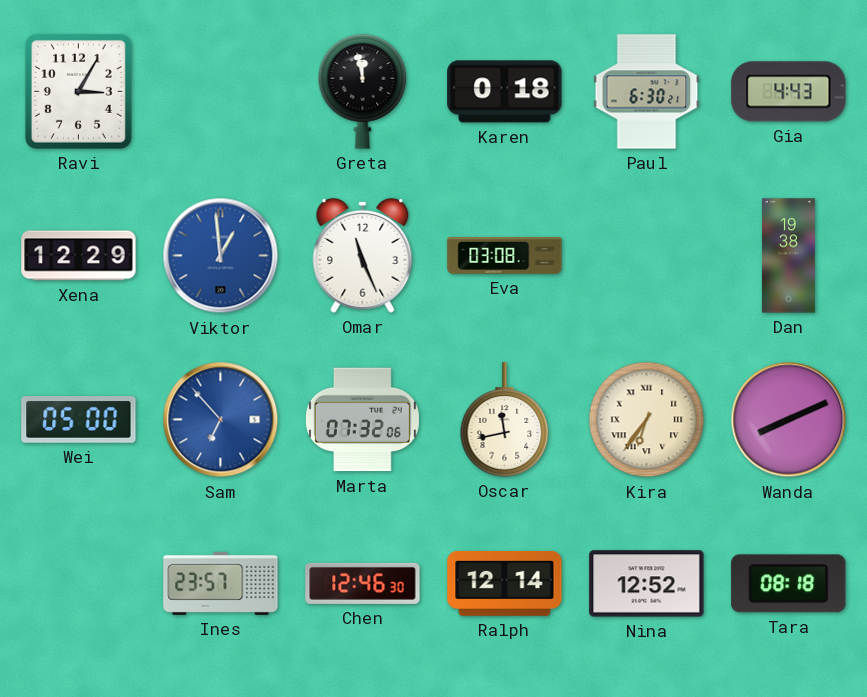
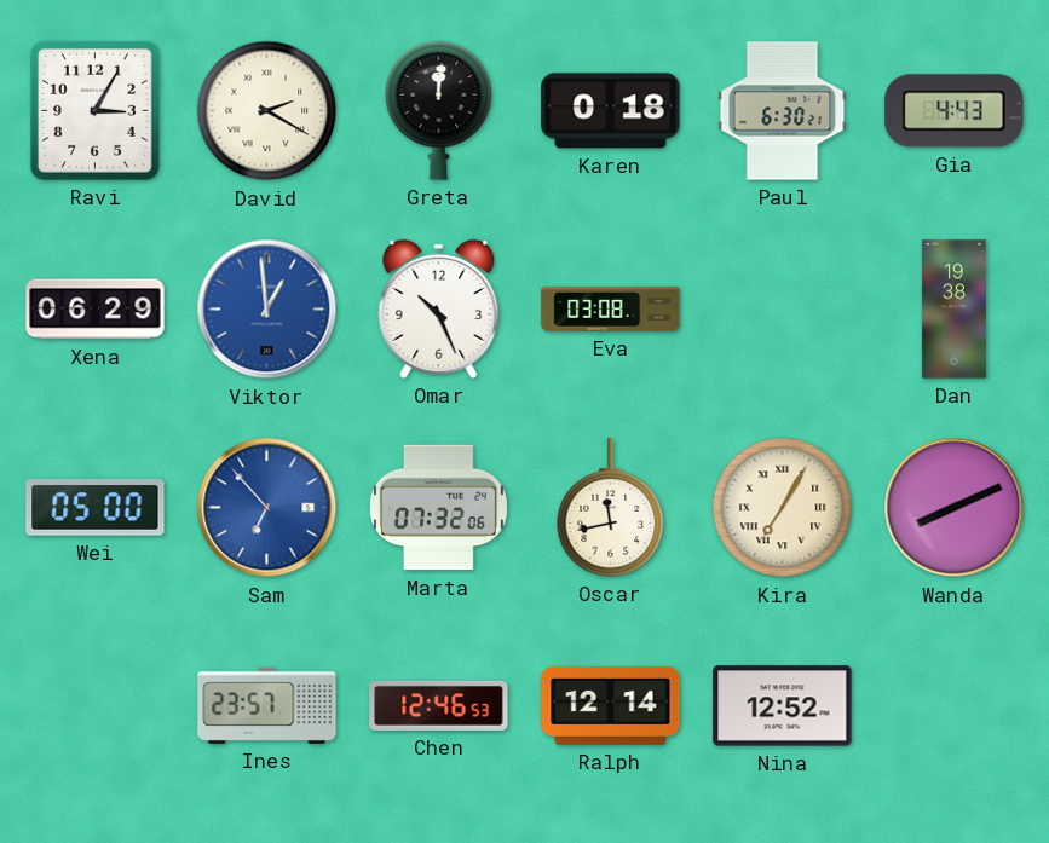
David: none -> 2:20 (267, 111)
Greta: 11:58 -> 12:01 (439, 111)
Xena: 12:29 -> 06:29 (96, 310)
Omar: 11:26 -> 10:26 (439, 308)
Kira: 6:36 -> 7:05 (783, 508)
Chen: 12:46:30 -> 12:46:53 (439, 705)
Tara: 08:18 -> none (789, 584)
